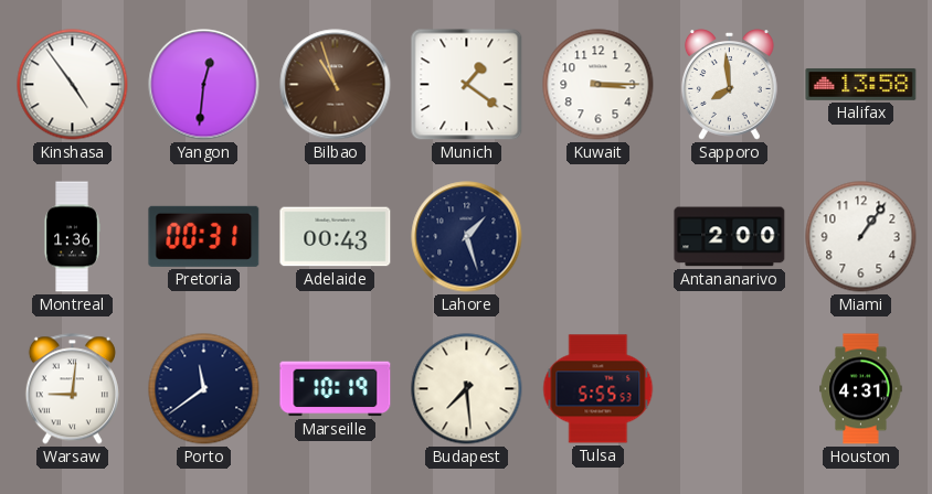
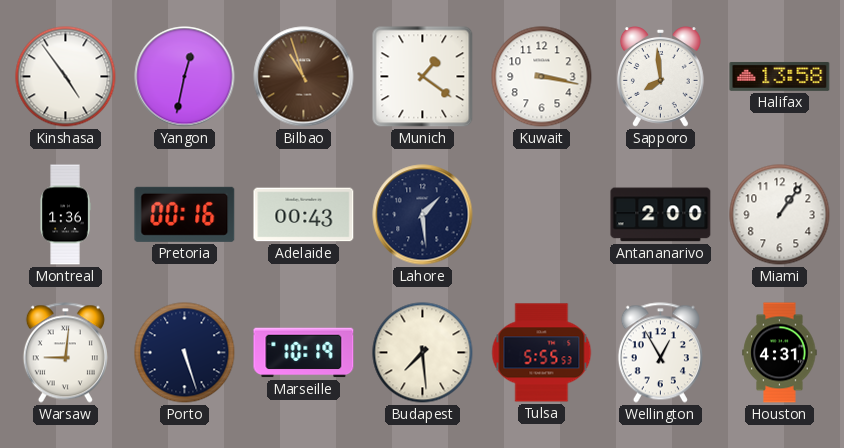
Yangon: 12:31 -> 12:32 (185, 77)
Kuwait: 3:15 -> 3:17 (542, 77)
Pretoria: 00:31 -> 00:16 (185, 214)
Lahore: 1:27 -> 1:29 (423, 215)
Porto: 11:39 -> 5:27 (185, 353)
Wellington: none -> 12:55 (660, 353)
